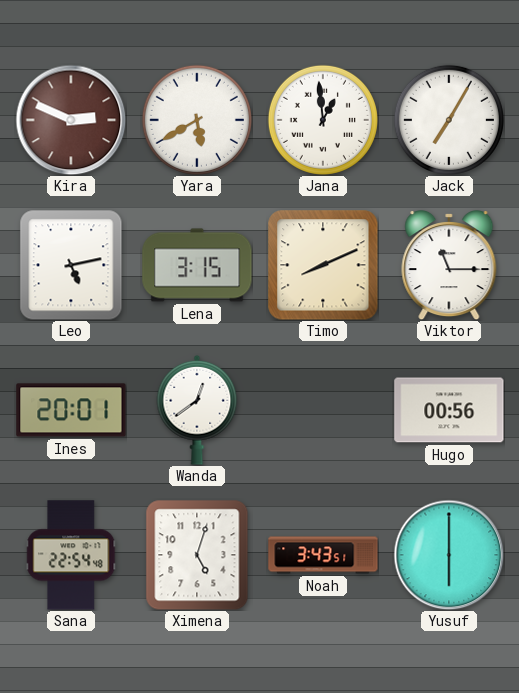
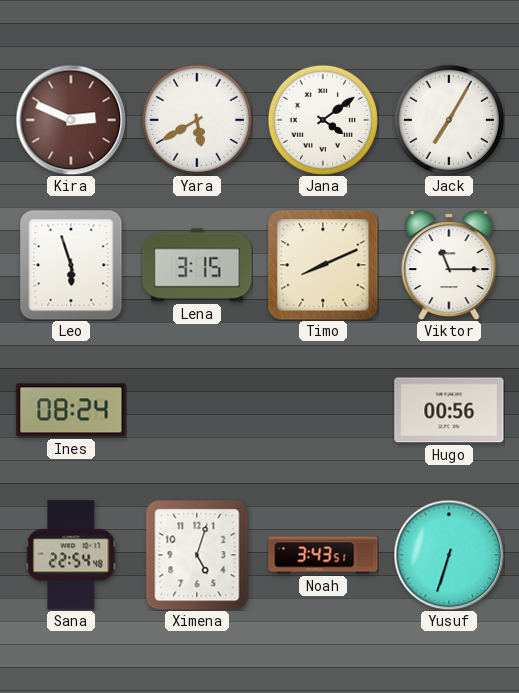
Jana: 12:59 -> 4:09 (323, 120)
Leo: 5:13 -> 5:57 (71, 265)
Ines: 20:01 -> 08:24 (71, 410)
Wanda: 12:39 -> none (197, 410)
Yusuf: 6:00 -> 6:33 (449, 555)
